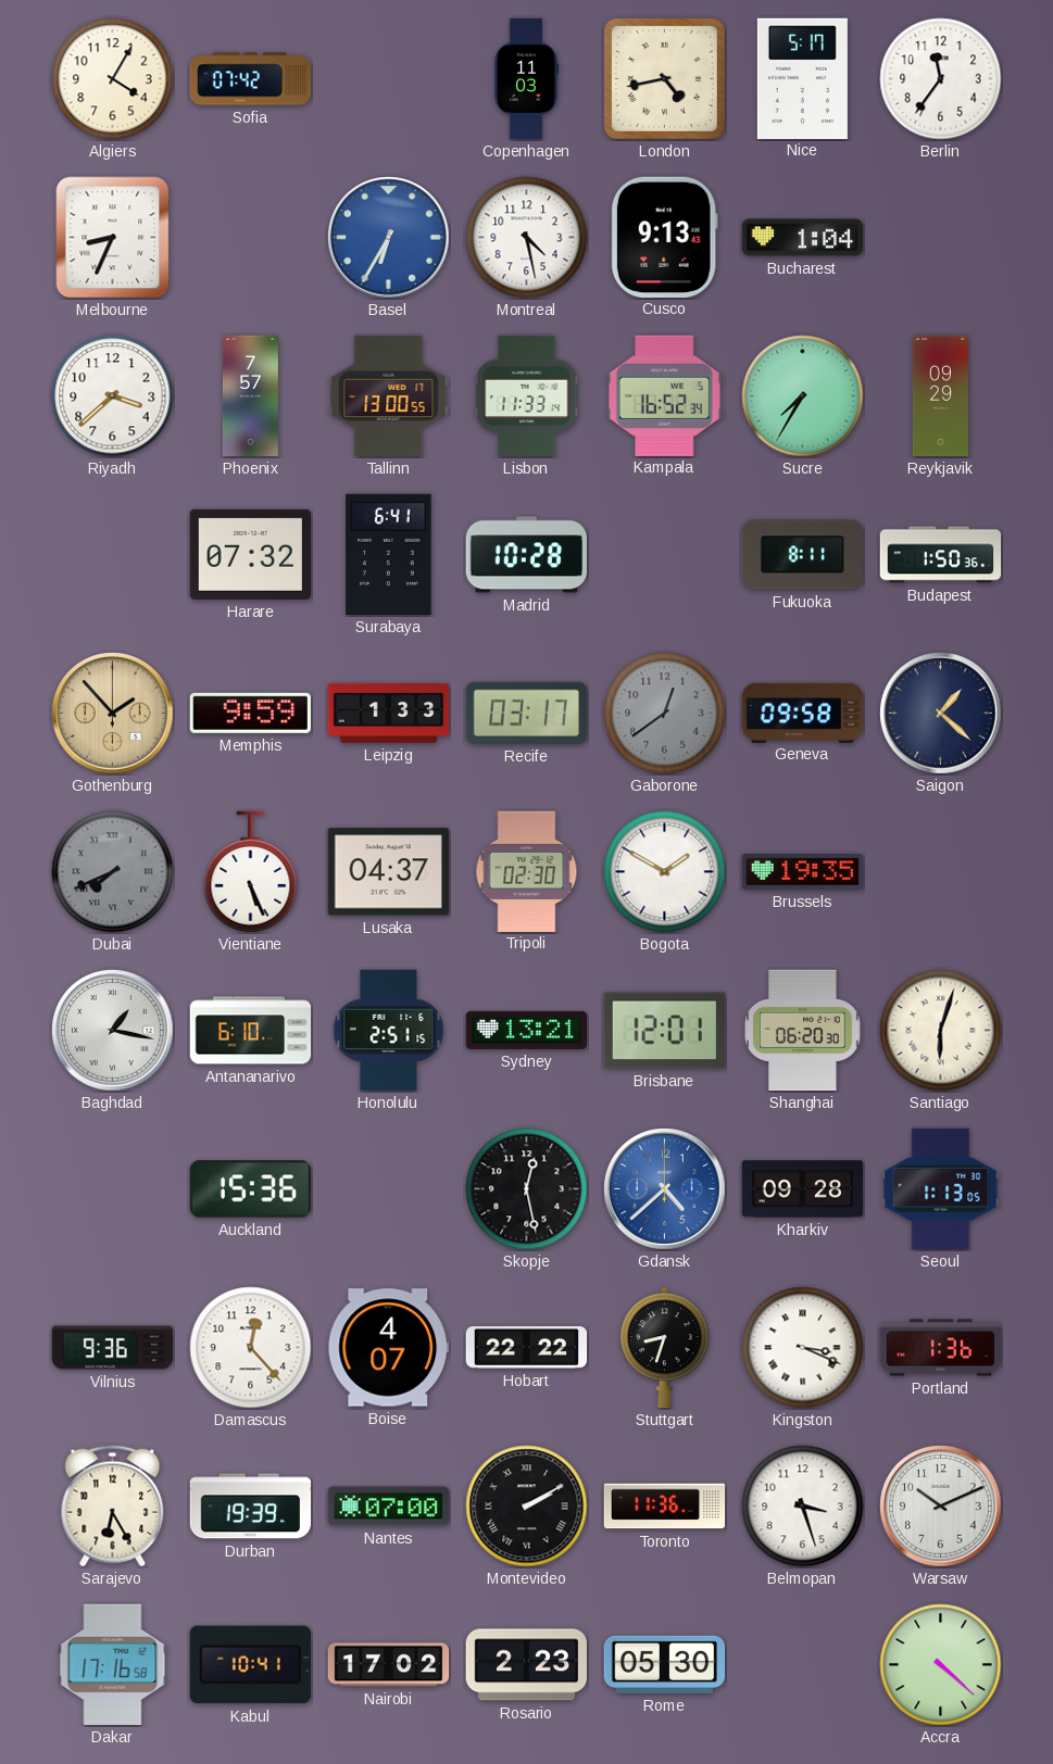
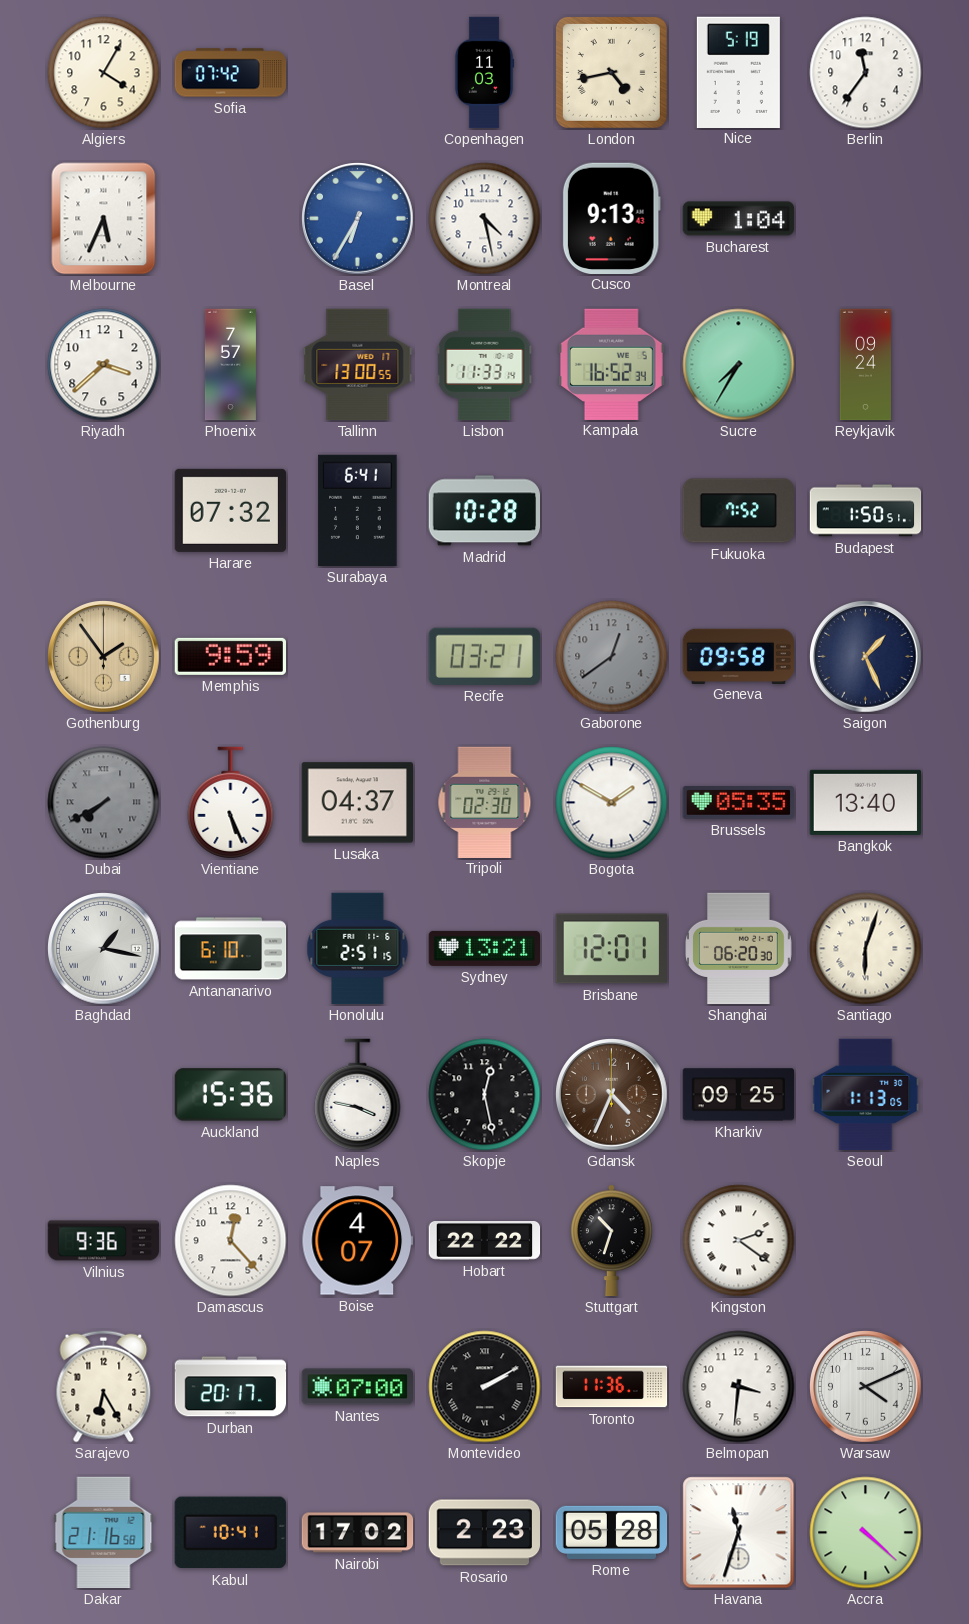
Nice: 5:17 -> 5:19 (738, 72)
Melbourne: 8:34 -> 5:34 (104, 219)
Reykjavik: 09:29 -> 09:24 (865, 365)
Fukuoka: 8:11 -> 7:52 (738, 511)
Budapest: 1:50:36 -> 1:50:51 (866, 511)
Gothenburg: 1:53 -> 1:54 (104, 657)
Leipzig: 1:33 -> none (389, 713)
Recife: 03:17 -> 03:21 (484, 656)
Saigon: 1:22 -> 1:26 (866, 657)
Dubai: 7:41 -> 7:40 (104, 803)
Brussels: 19:35 -> 05:35 (738, 803)
Bangkok: none -> 13:40 (865, 802)
Naples: none -> 3:47 (358, 1095)
Gdansk: 4:38 -> 4:34 (612, 1095)
Gdansk dial: blue -> brown (612, 1095)
Kharkiv: 09:28 -> 09:25 (739, 1095)
Stuttgart: 8:33 -> 10:33 (612, 1241)
Kingston: 3:19 -> 2:21 (739, 1241)
Portland: 1:36 -> none (941, 1348)
Durban: 19:39 -> 20:17 (231, 1387)
Belmopan: 3:27 -> 3:31 (739, 1387)
Warsaw: 10:11 -> 4:11 (866, 1387)
Dakar: 17:16 -> 21:16 (104, 1533)
Rome: 05:30 -> 05:28 (612, 1532)
Havana: none -> 11:33 (739, 1533)
